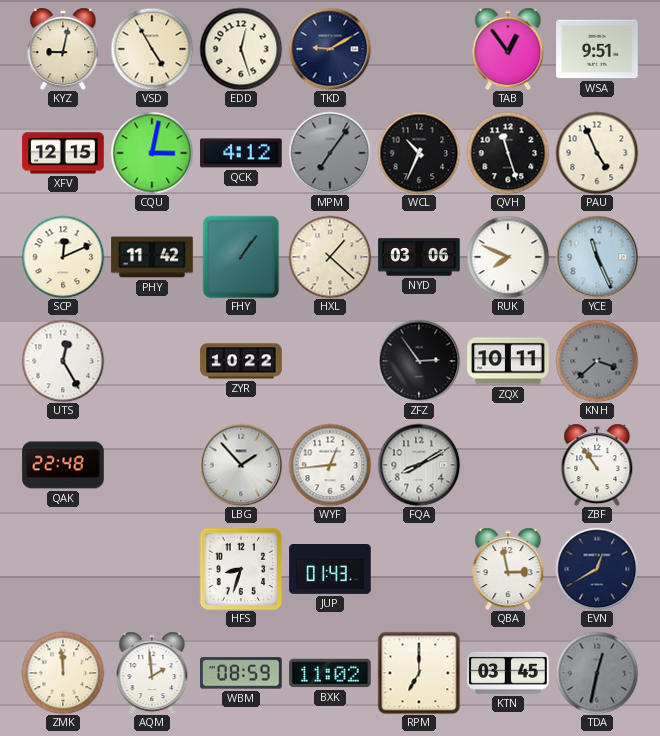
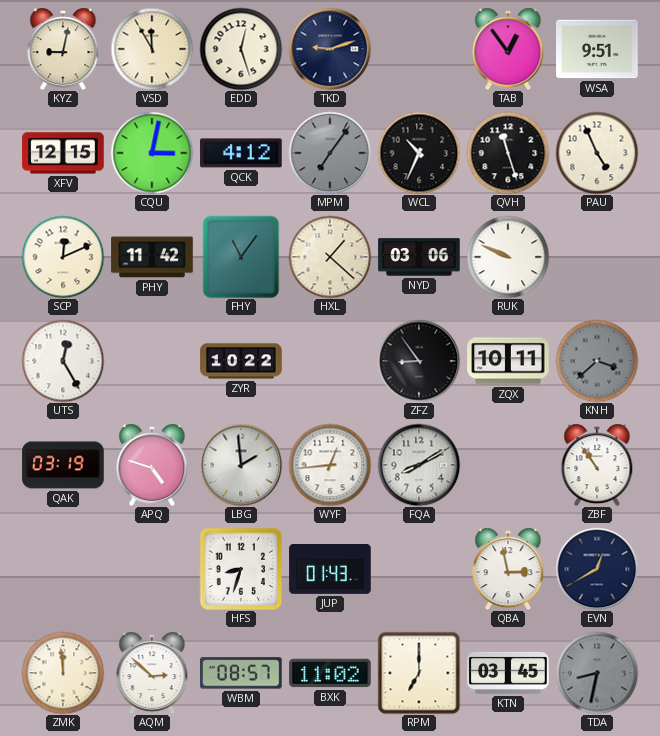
VSD: 4:55 -> 11:55 (152, 49)
TKD: 9:10 -> 9:12 (330, 49)
FHY: 1:06 -> 11:06 (241, 257)
RUK: 7:49 -> 9:49 (508, 257)
YCE: 11:26 -> none (597, 257)
ZFZ: 2:54 -> 8:54 (419, 361)
QAK: 22:48 -> 03:19 (63, 465)
APQ: none -> 4:48 (152, 465)
LBG: 1:53 -> 1:59 (241, 465)
AQM: 1:59 -> 2:52 (152, 673)
WBM: 08:59 -> 08:57 (241, 673)
TDA: 12:32 -> 8:32 (597, 673)
